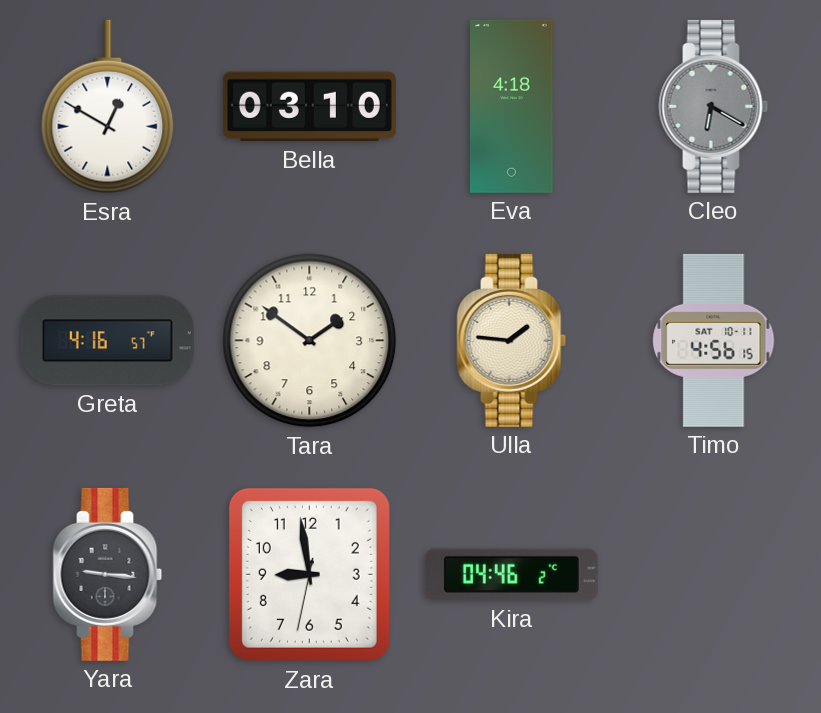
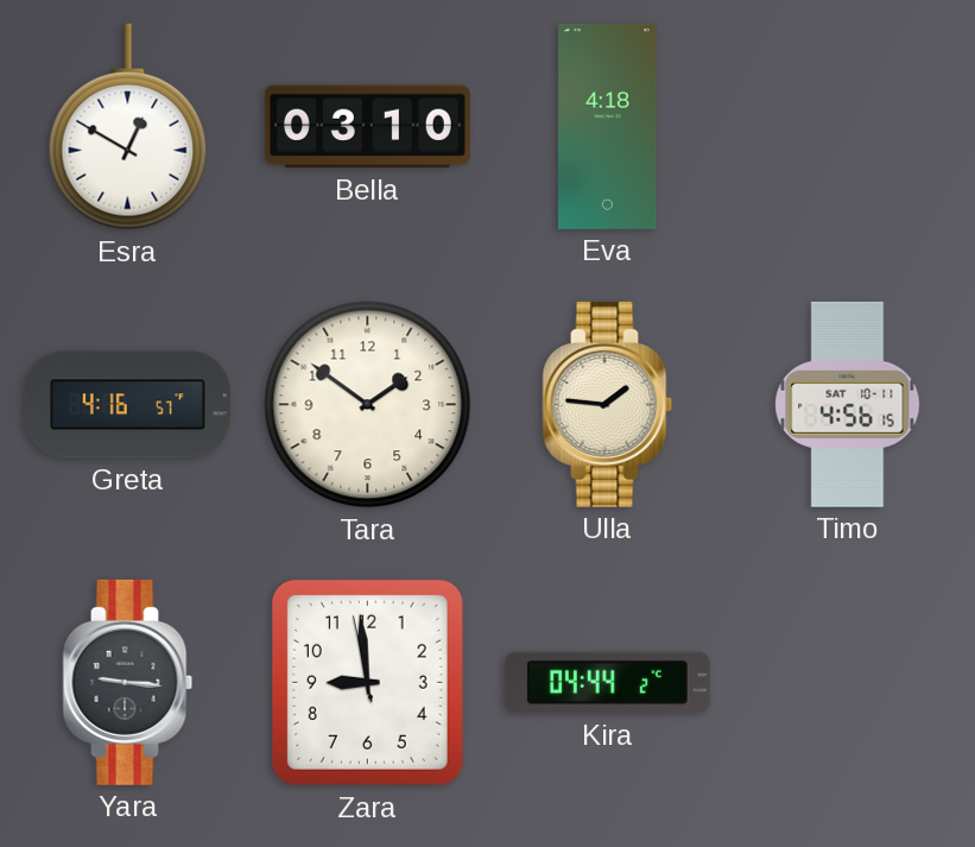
Cleo: 6:20 -> none (714, 106)
Zara: 8:58:32 -> 8:58:58 (367, 682)
Kira: 04:46 -> 04:44 (607, 683)
